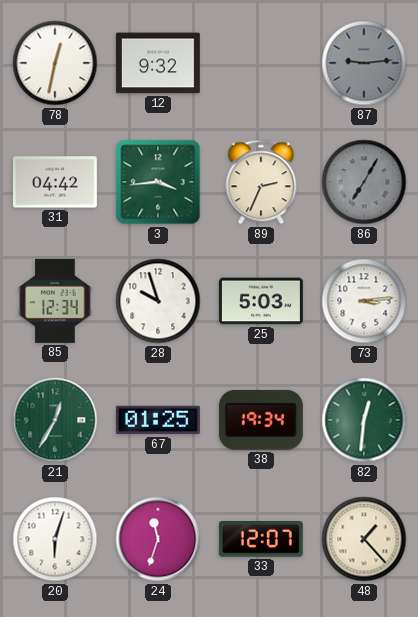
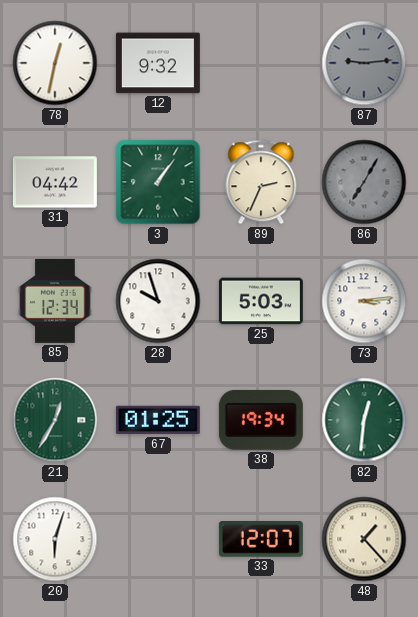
3: 3:44 -> 1:06 (158, 182)
24: 11:33 -> none (158, 539)
